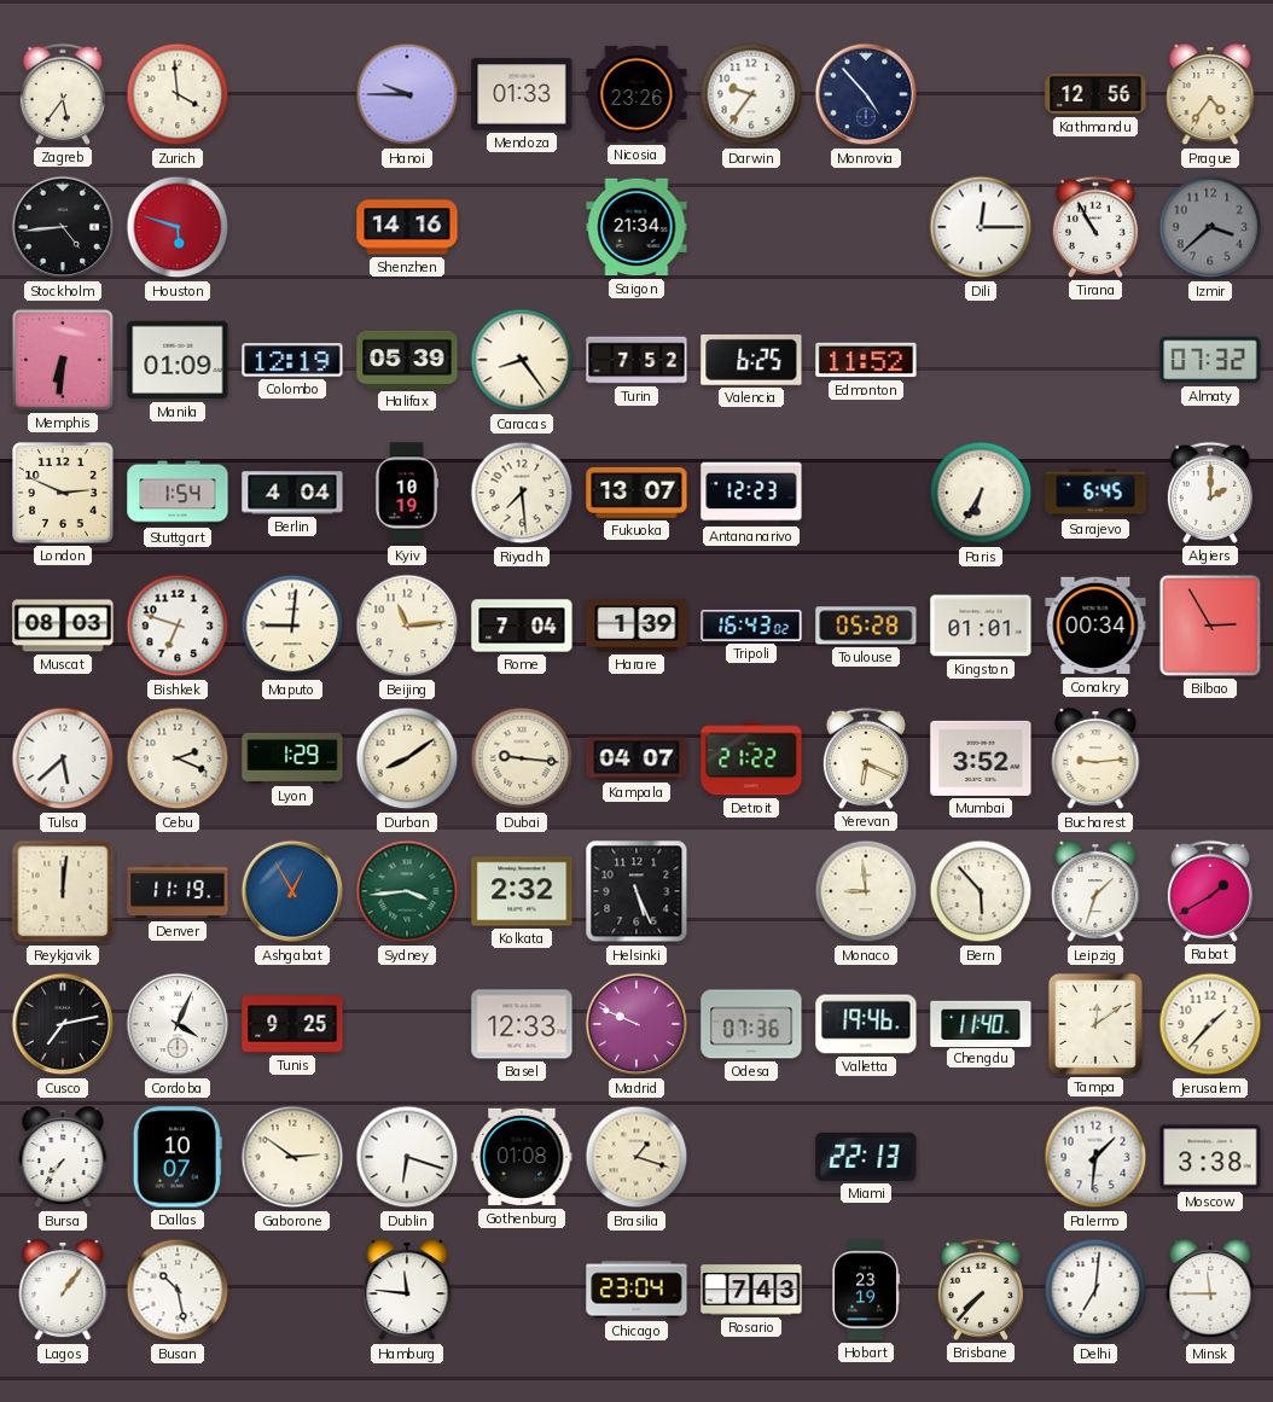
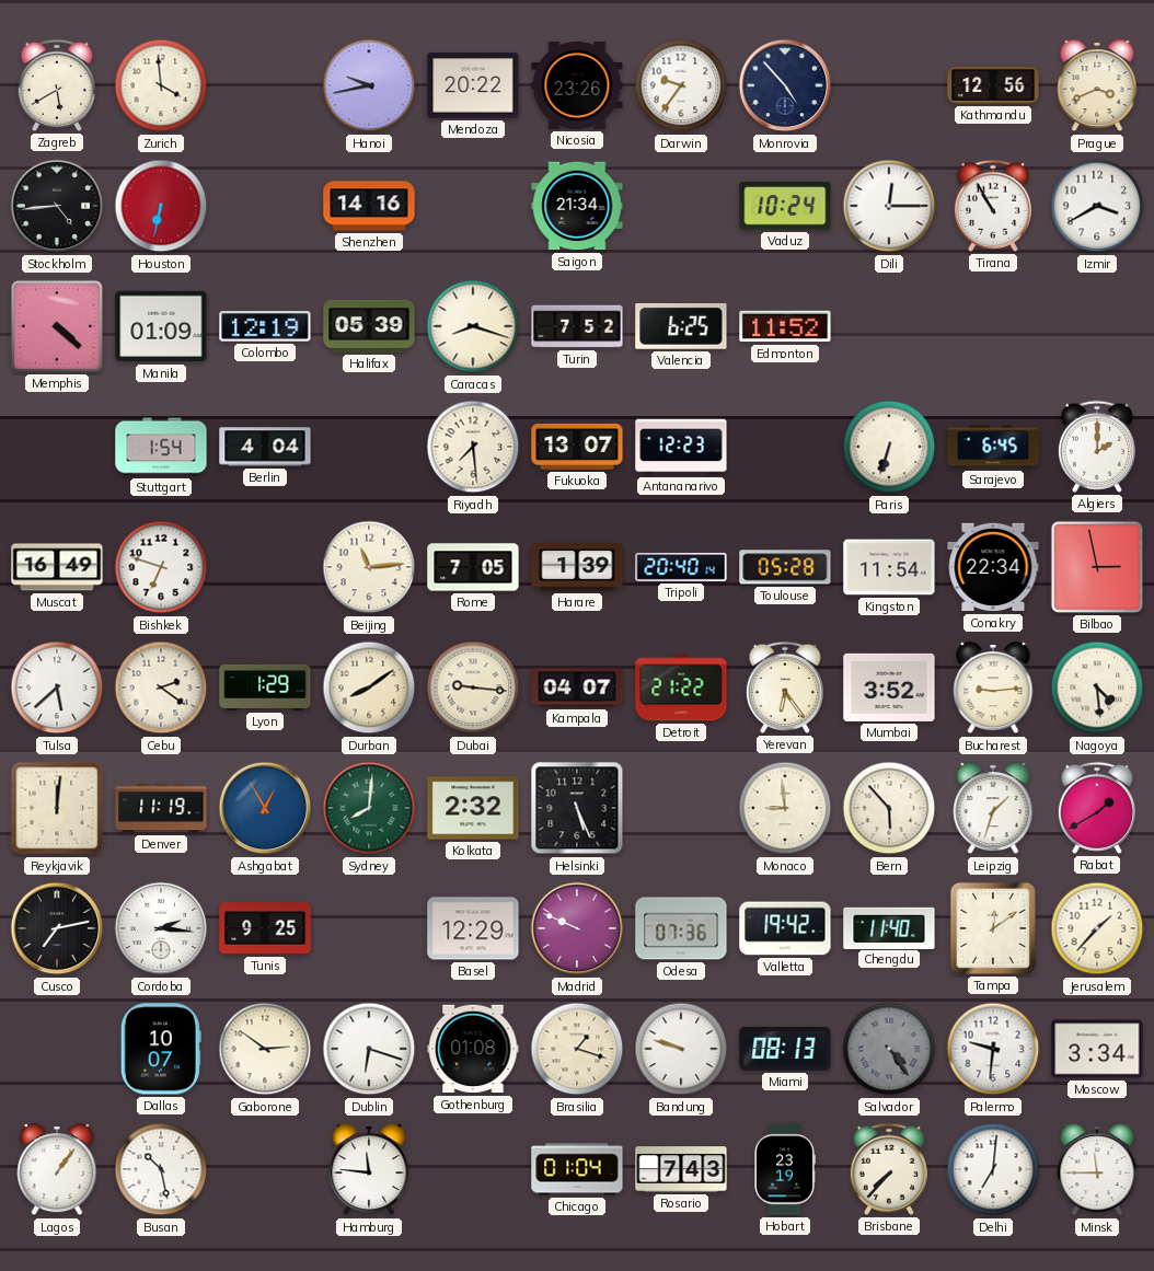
Zagreb: 5:36 -> 5:40 (57, 85)
Hanoi: 9:45 -> 9:43 (369, 85)
Mendoza: 01:33 -> 20:22 (473, 85)
Prague: 4:36 -> 3:41 (1097, 86)
Houston: 5:48 -> 6:32 (161, 206)
Vaduz: none -> 10:24 (785, 206)
Izmir: 3:38 -> 3:40 (1097, 206)
Izmir dial: grey -> white (1097, 206)
Memphis: 6:31 -> 4:22 (57, 326)
Caracas: 8:24 -> 8:18 (473, 326)
Almaty: 07:32 -> none (1210, 360)
London: 2:49 -> none (64, 494)
Kyiv: 10:19 -> none (408, 493)
Paris: 6:35 -> 6:33 (889, 447)
Muscat: 08:03 -> 16:49 (57, 567)
Maputo: 9:01 -> none (292, 626)
Rome: 7:04 -> 7:05 (473, 567)
Tripoli: 16:43 -> 20:40 (681, 567)
Kingston: 01:01 -> 11:54 (889, 567)
Conakry: 00:34 -> 22:34 (993, 567)
Bilbao: 2:55 -> 2:58 (1097, 567)
Cebu: 2:19 -> 2:21 (161, 688)
Yerevan: 6:19 -> 6:24 (785, 688)
Nagoya: none -> 4:29 (1097, 688)
Sydney: 3:44 -> 8:01 (369, 808)
Cordoba: 4:04 -> 2:16 (161, 928)
Basel: 12:33 -> 12:29 (473, 928)
Valletta: 19:46 -> 19:42 (785, 928)
Bursa: 7:36 -> none (63, 1158)
Bandung: none -> 9:48 (681, 1049)
Miami: 22:13 -> 08:13 (785, 1049)
Salvador: none -> 4:24 (889, 1049)
Palermo: 1:31 -> 9:31 (993, 1049)
Moscow: 3:38 -> 3:34 (1097, 1049)
Chicago: 23:04 -> 01:04 (577, 1169)
